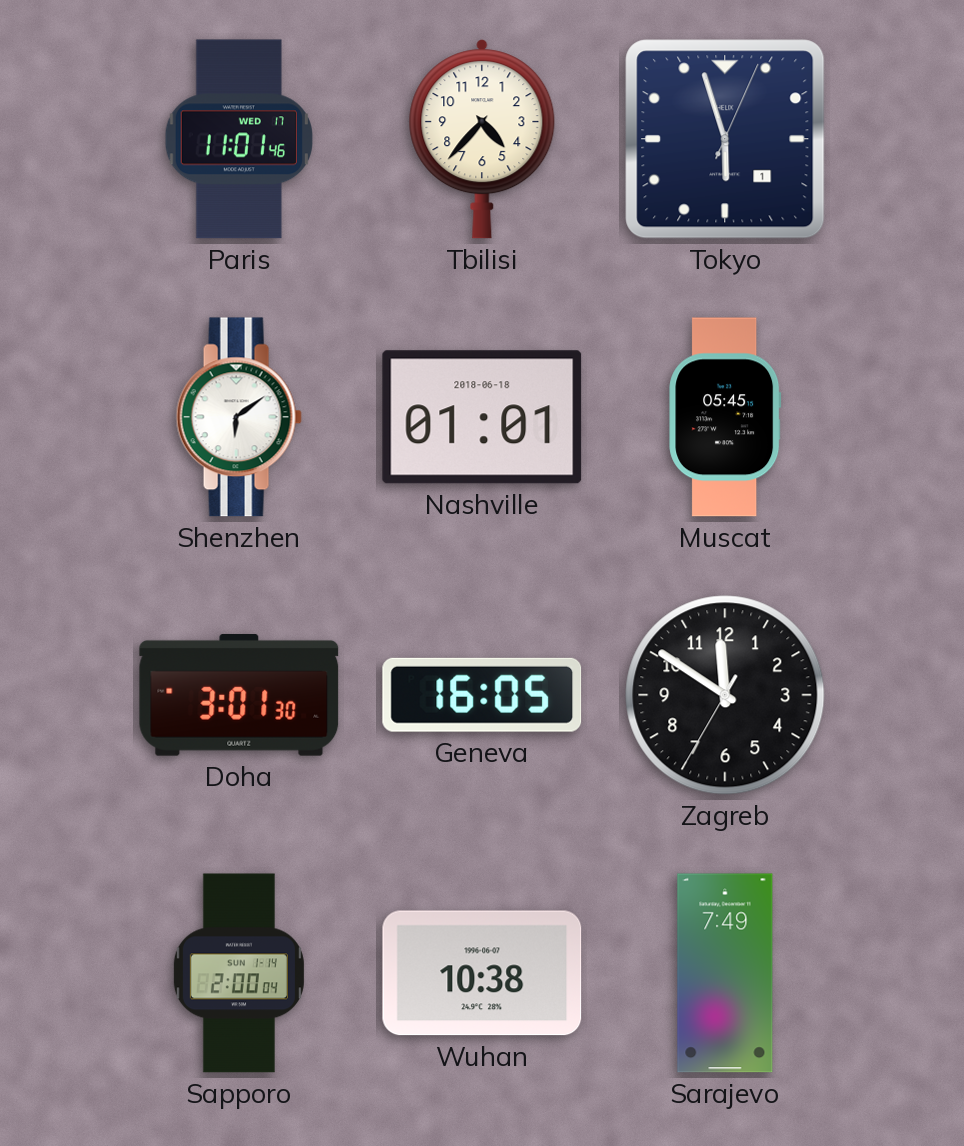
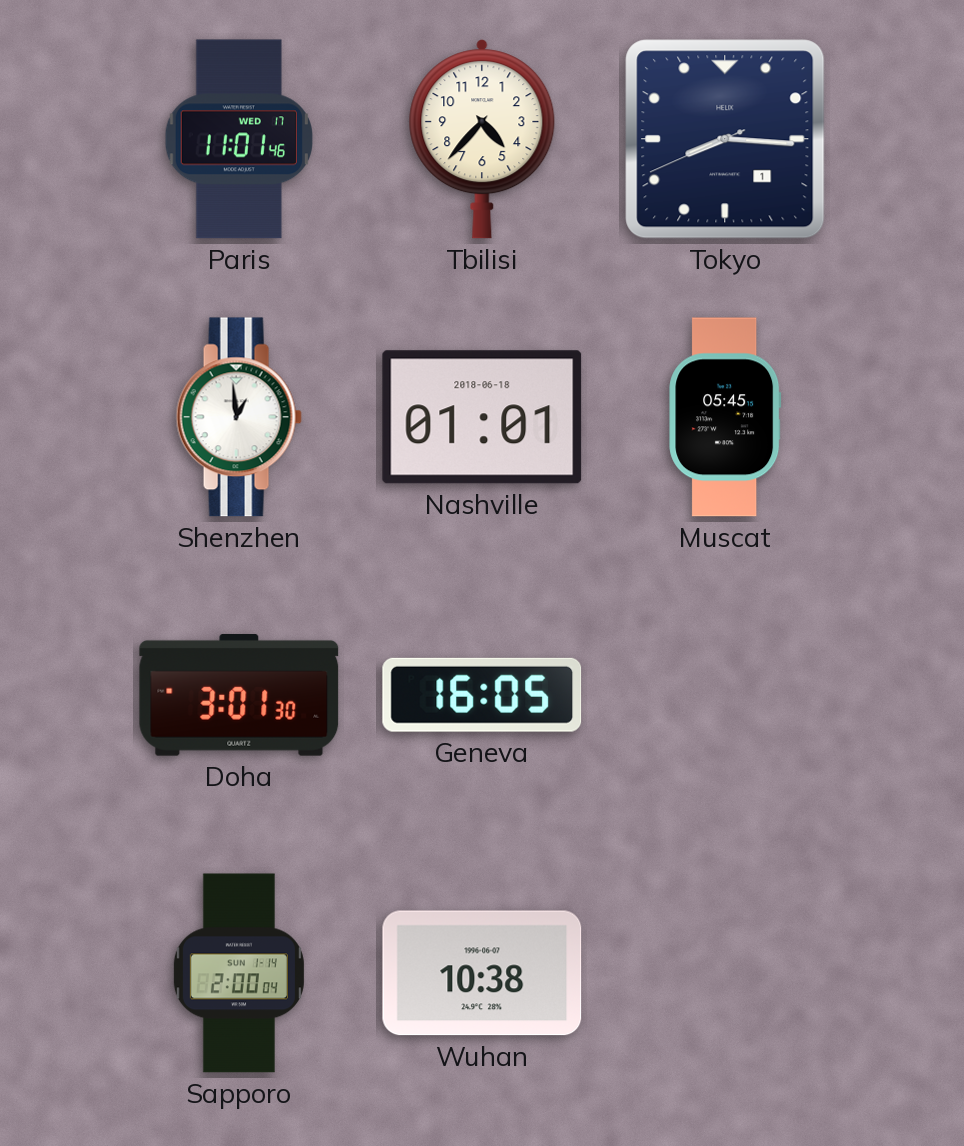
Tokyo: 5:57 -> 8:15 (725, 139)
Shenzhen: 6:09 -> 12:59 (239, 417)
Zagreb: 11:50 -> none (725, 695)
Sarajevo: 7:49 -> none (725, 973)
